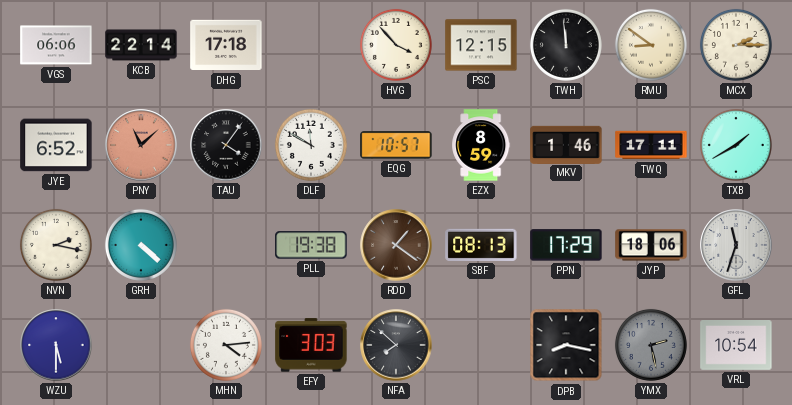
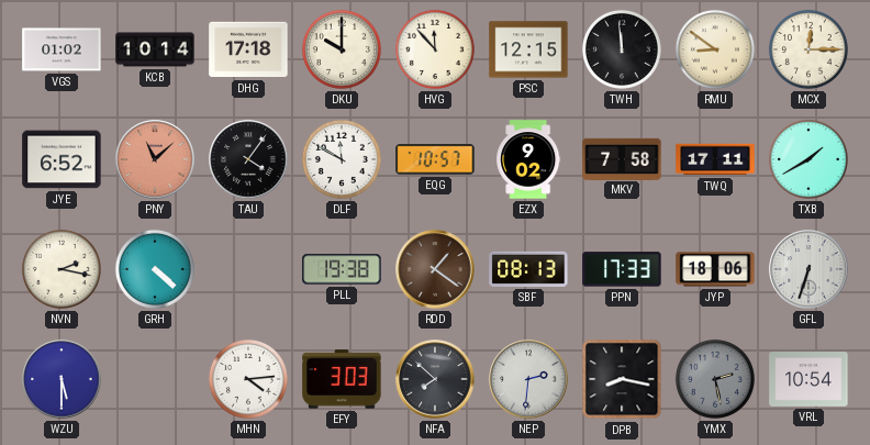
VGS: 06:06 -> 01:02 (62, 49)
KCB: 22:14 -> 10:14 (155, 49)
DKU: none -> 10:00 (342, 49)
HVG: 3:53 -> 11:53 (435, 49)
MCX: 2:15 -> 12:15 (808, 49)
EZX: 8:59 -> 9:02 (528, 159)
MKV: 1:46 -> 7:58 (622, 158)
PPN: 17:29 -> 17:33 (622, 269)
GFL: 11:33 -> 6:33 (808, 269)
NEP: none -> 2:31 (528, 379)
